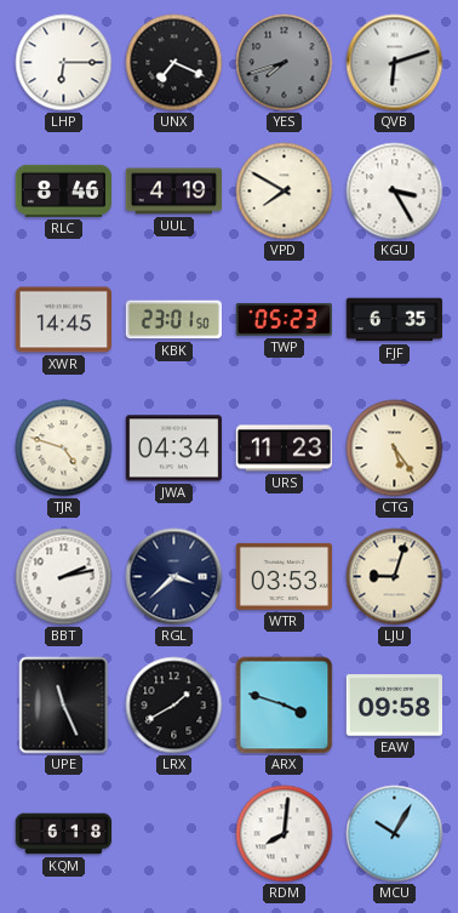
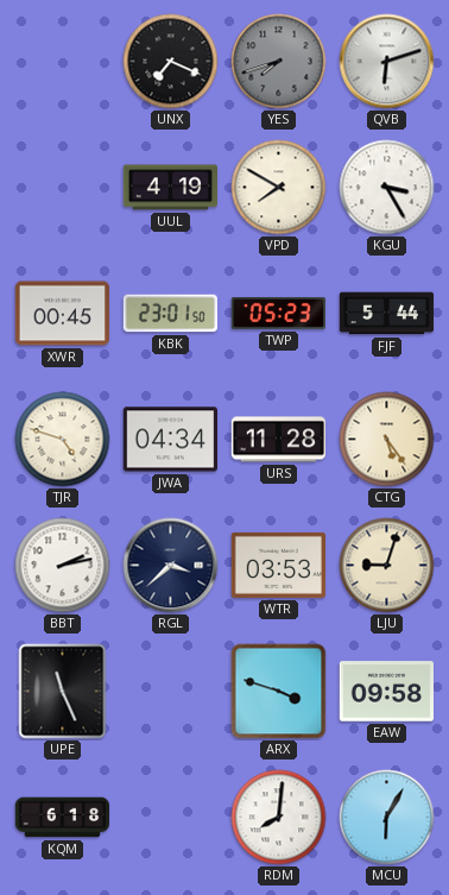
LHP: 6:15 -> none (64, 63)
RLC: 8:46 -> none (63, 190)
XWR: 14:45 -> 00:45 (62, 314)
FJF: 6:35 -> 5:44 (387, 314)
URS: 11:23 -> 11:28 (278, 440)
LRX: 1:40 -> none (174, 706)
MCU: 10:05 -> 6:05 (387, 818)
